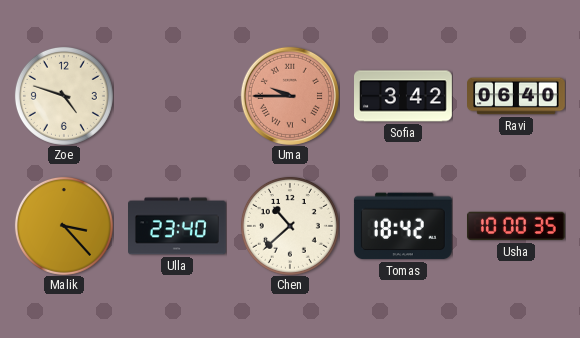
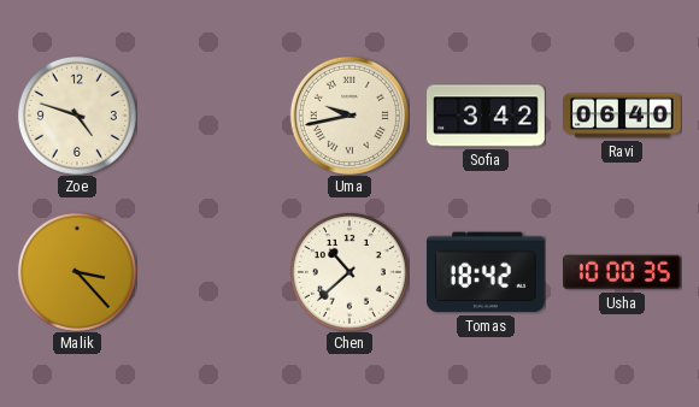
Uma: 9:45 -> 9:43 (349, 116)
Uma dial: salmon -> cream (349, 116)
Ulla: 23:40 -> none (178, 226)
